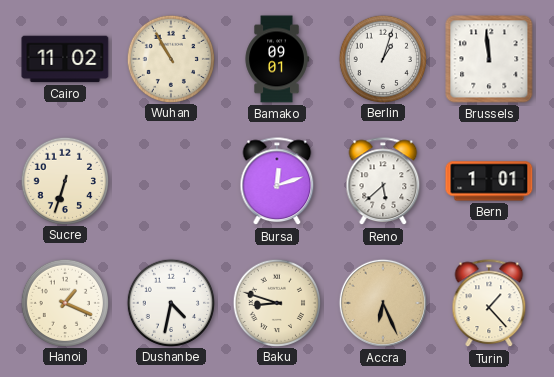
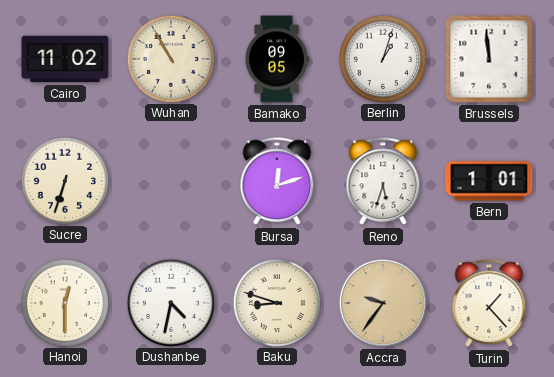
Bamako: 09:01 -> 09:05 (277, 59)
Reno: 5:38 -> 5:33 (383, 182)
Hanoi: 1:19 -> 12:30 (64, 302)
Accra: 6:26 -> 9:36 (383, 303)
